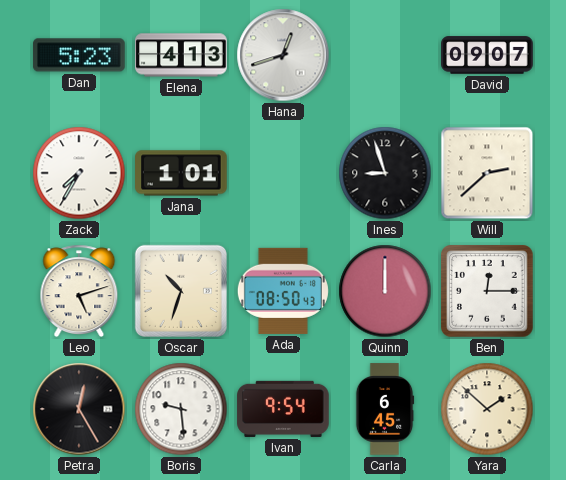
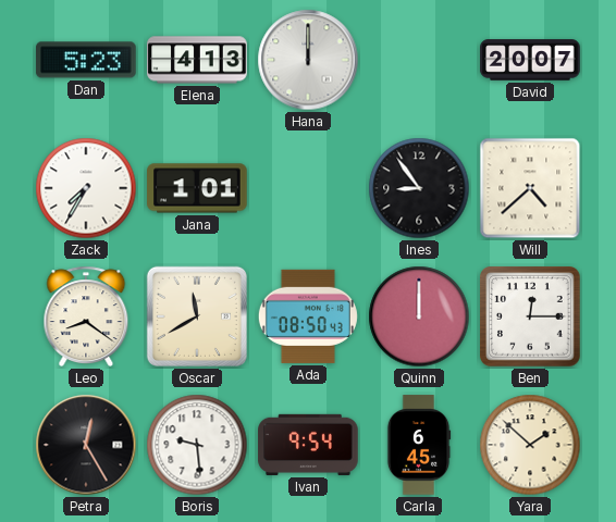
Hana: 12:42 -> 12:00 (308, 60)
David: 09:07 -> 20:07 (530, 60)
Ines: 8:57 -> 8:54 (419, 188)
Will: 2:38 -> 4:38 (530, 188)
Leo: 5:12 -> 8:21 (86, 316)
Oscar: 10:33 -> 11:40 (197, 316)
